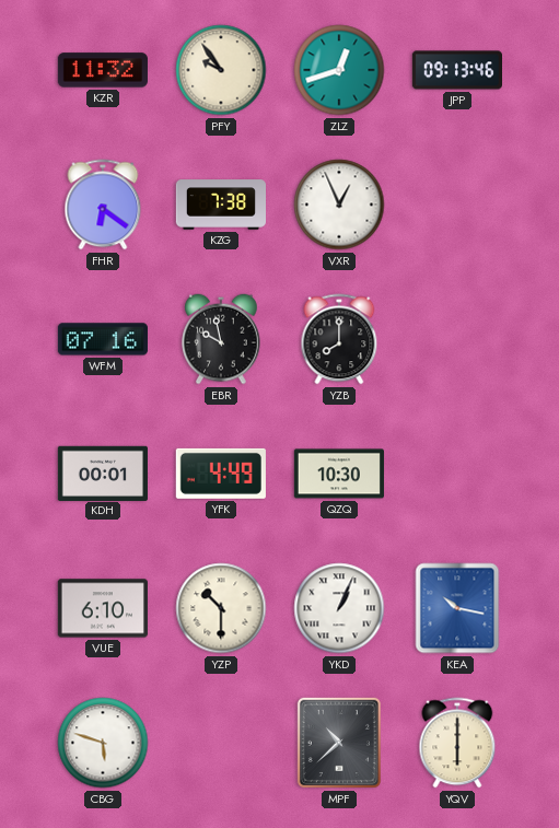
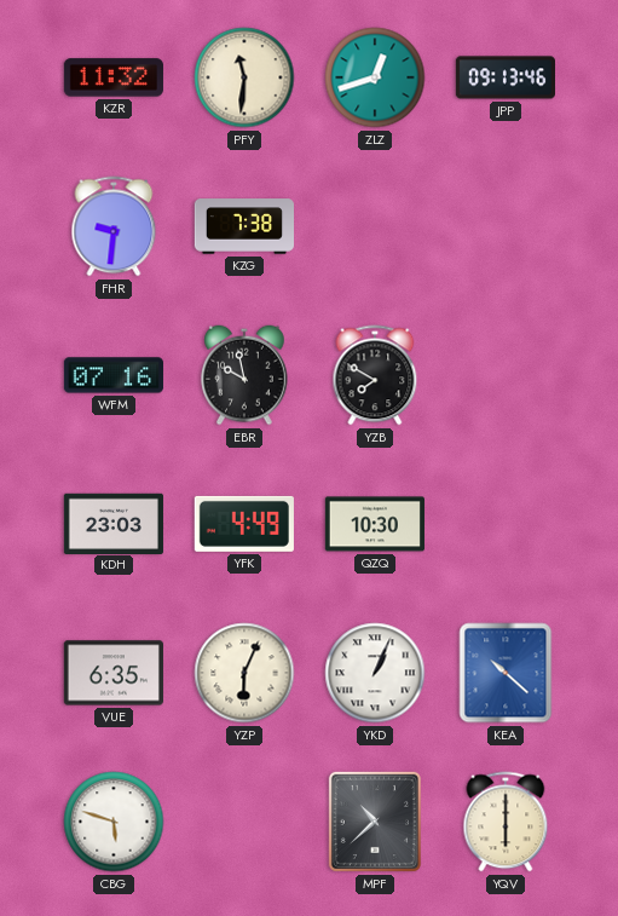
PFY: 9:54 -> 11:31 (244, 77)
FHR: 6:21 -> 9:31 (114, 226)
VXR: 12:56 -> none (339, 205)
YZB: 8:00 -> 7:50 (375, 375)
KDH: 00:01 -> 23:03 (114, 523)
VUE: 6:10 -> 6:35 (114, 673)
YZP: 10:30 -> 6:04 (244, 673)
KEA: 10:17 -> 10:22 (506, 673)
